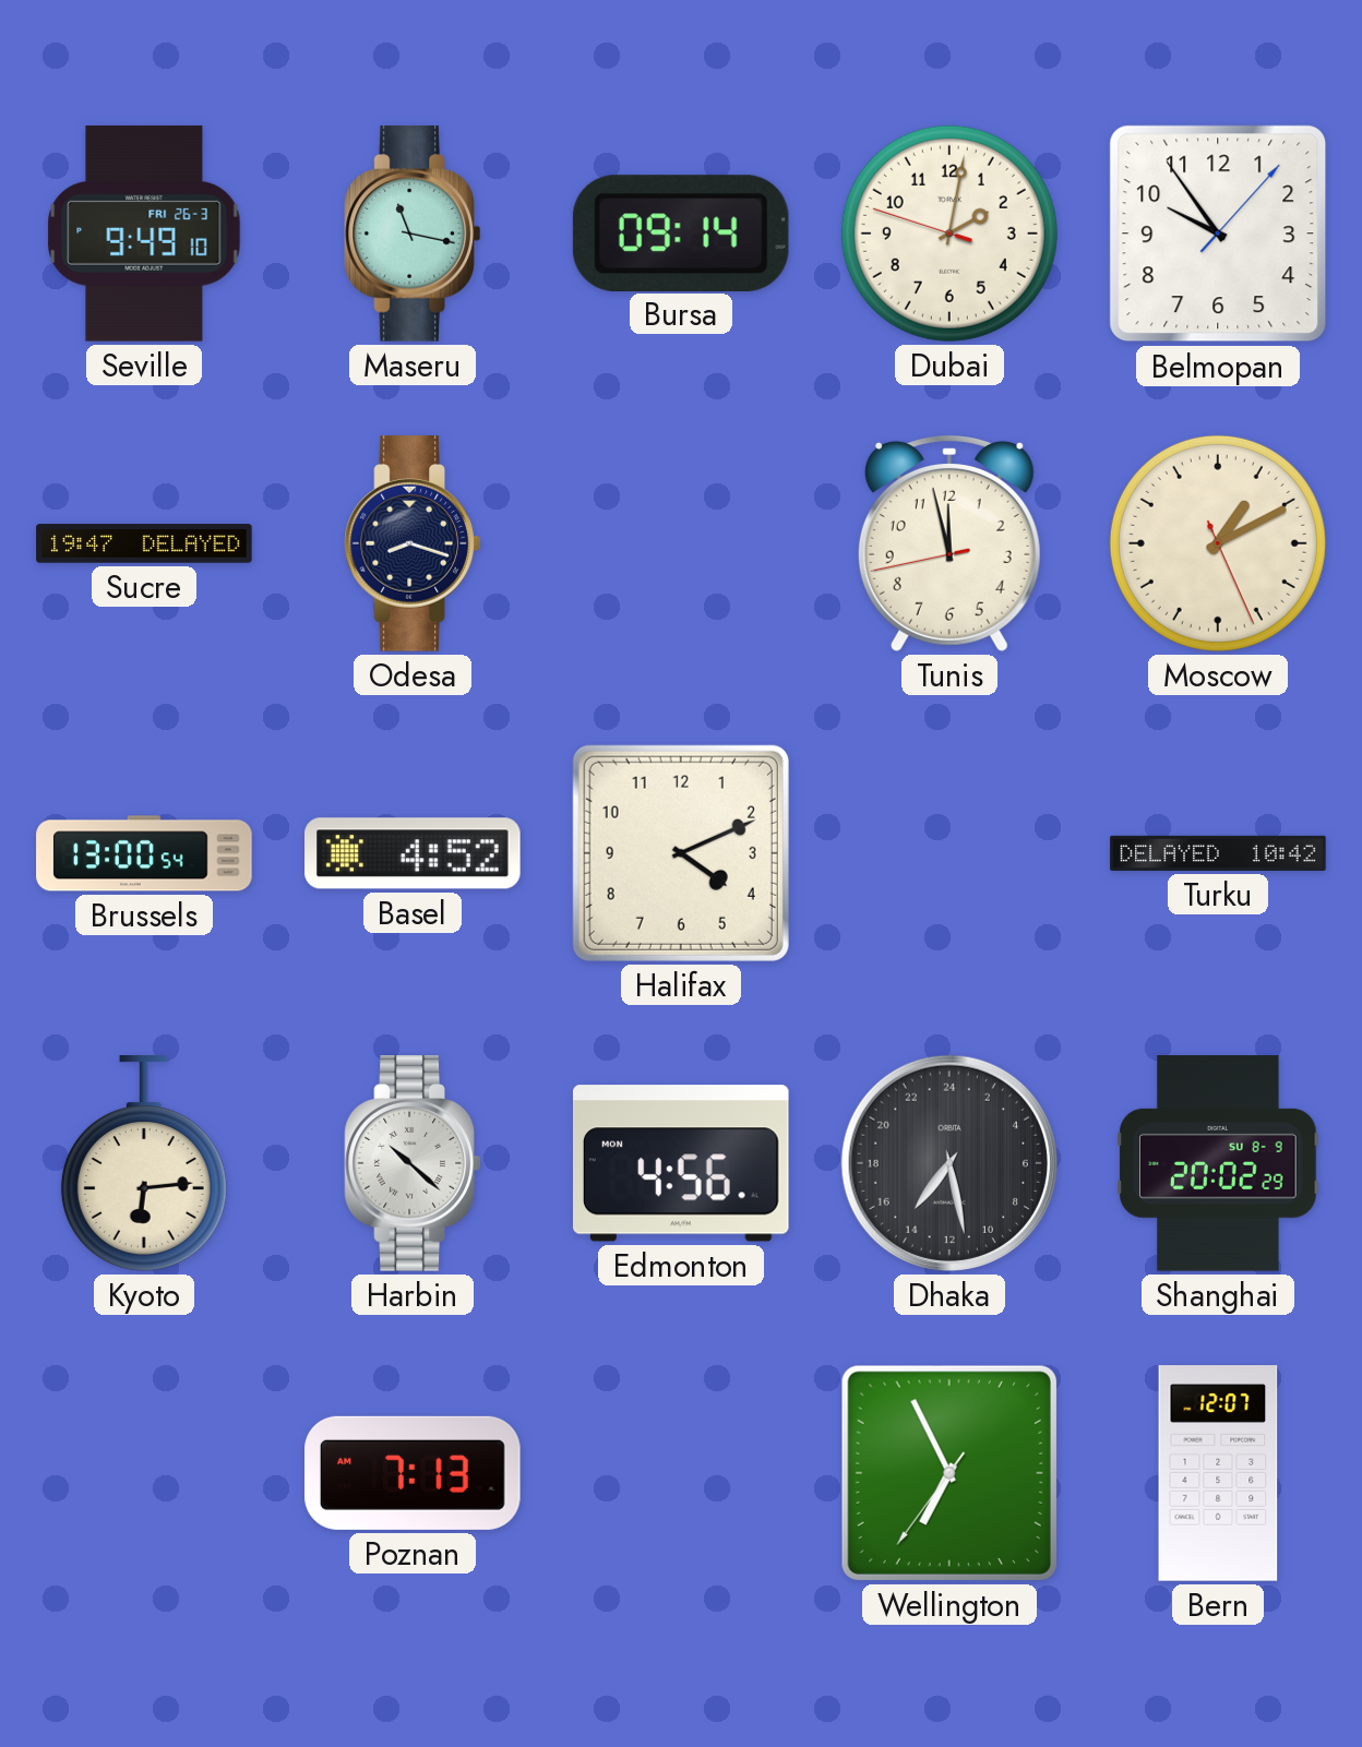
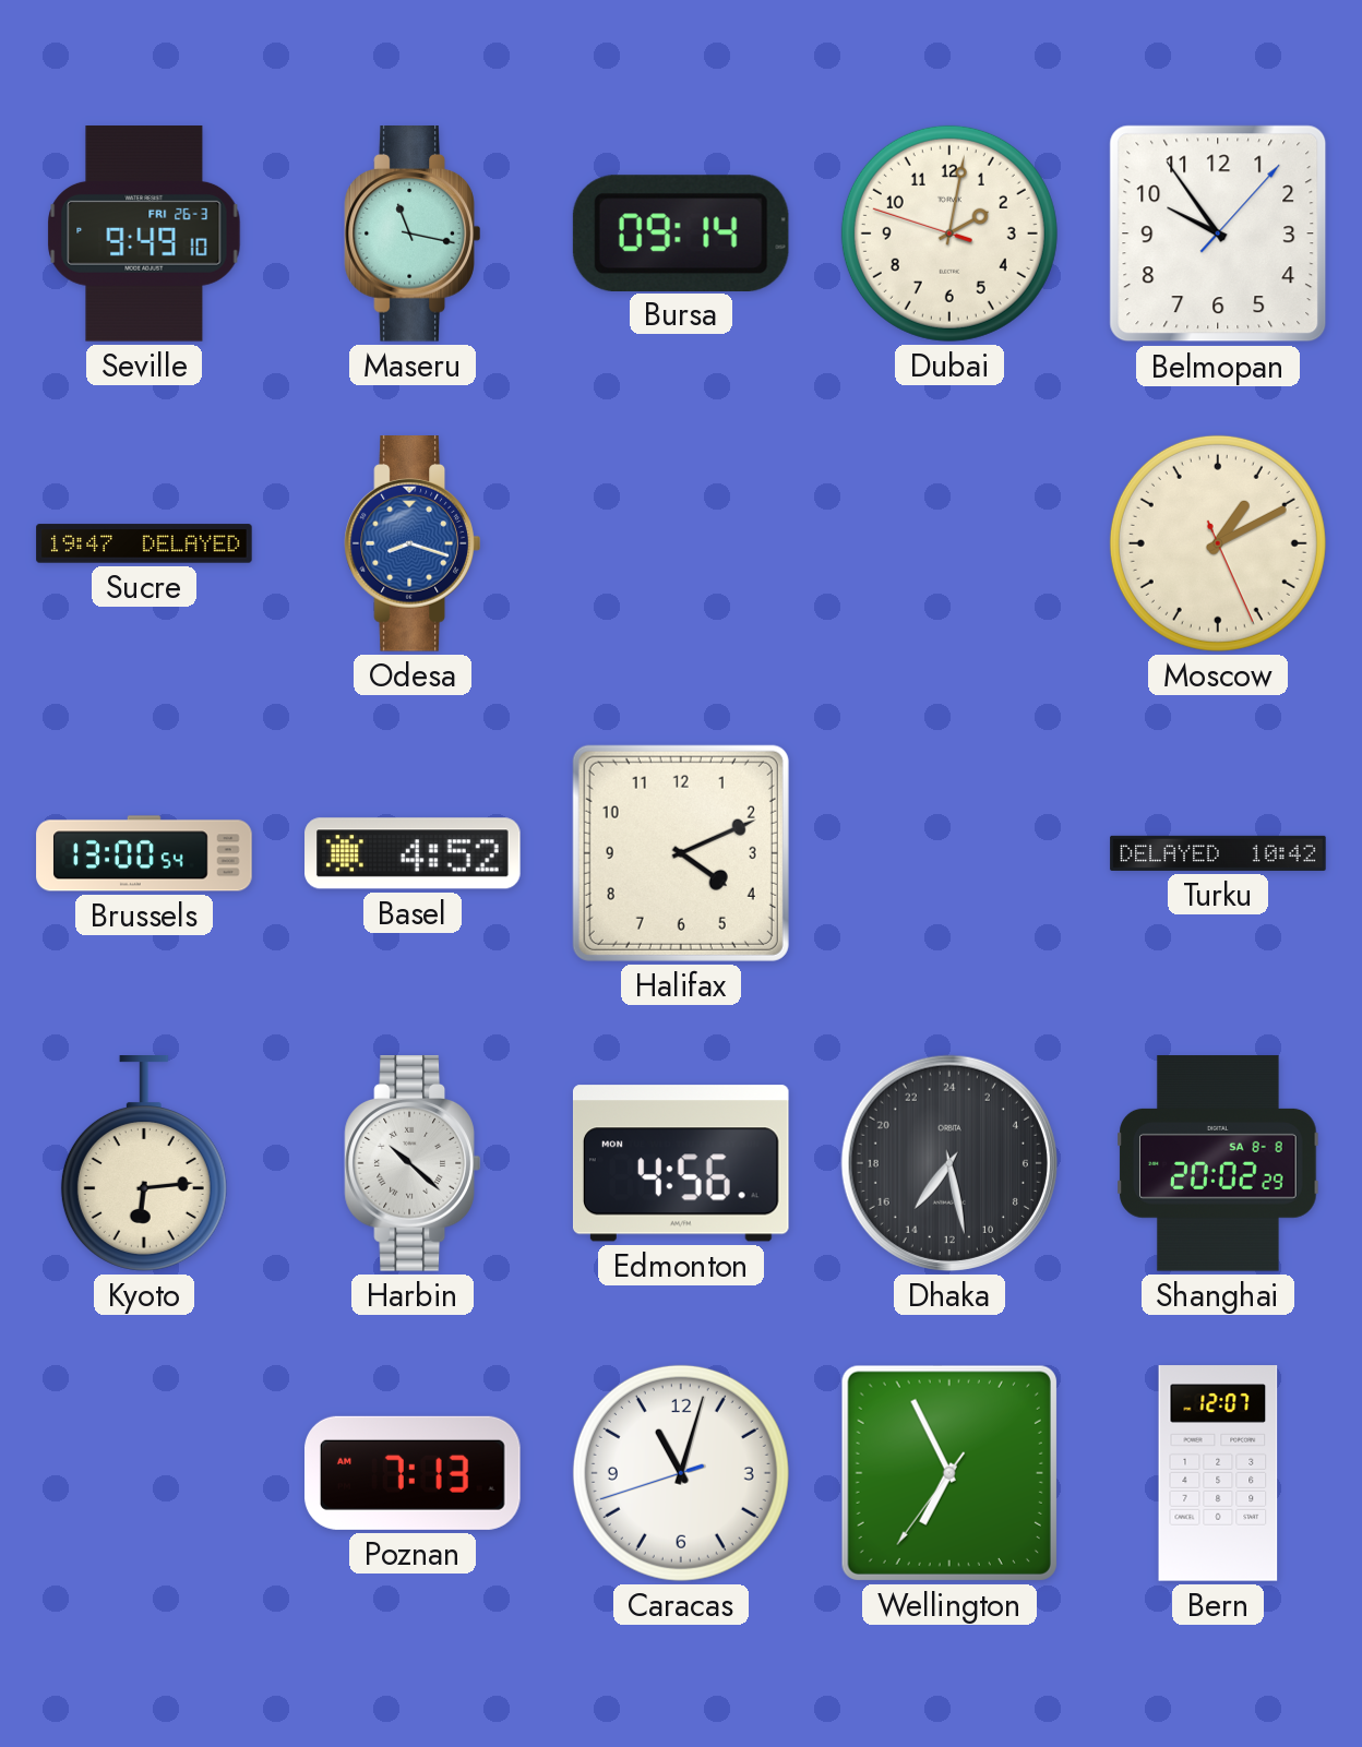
Odesa dial: navy -> blue (413, 543)
Tunis: 11:57 -> none (949, 542)
Shanghai date: SU 8-9 -> SA 8-8 (1218, 1163)
Caracas: none -> 11:02 (681, 1473)
